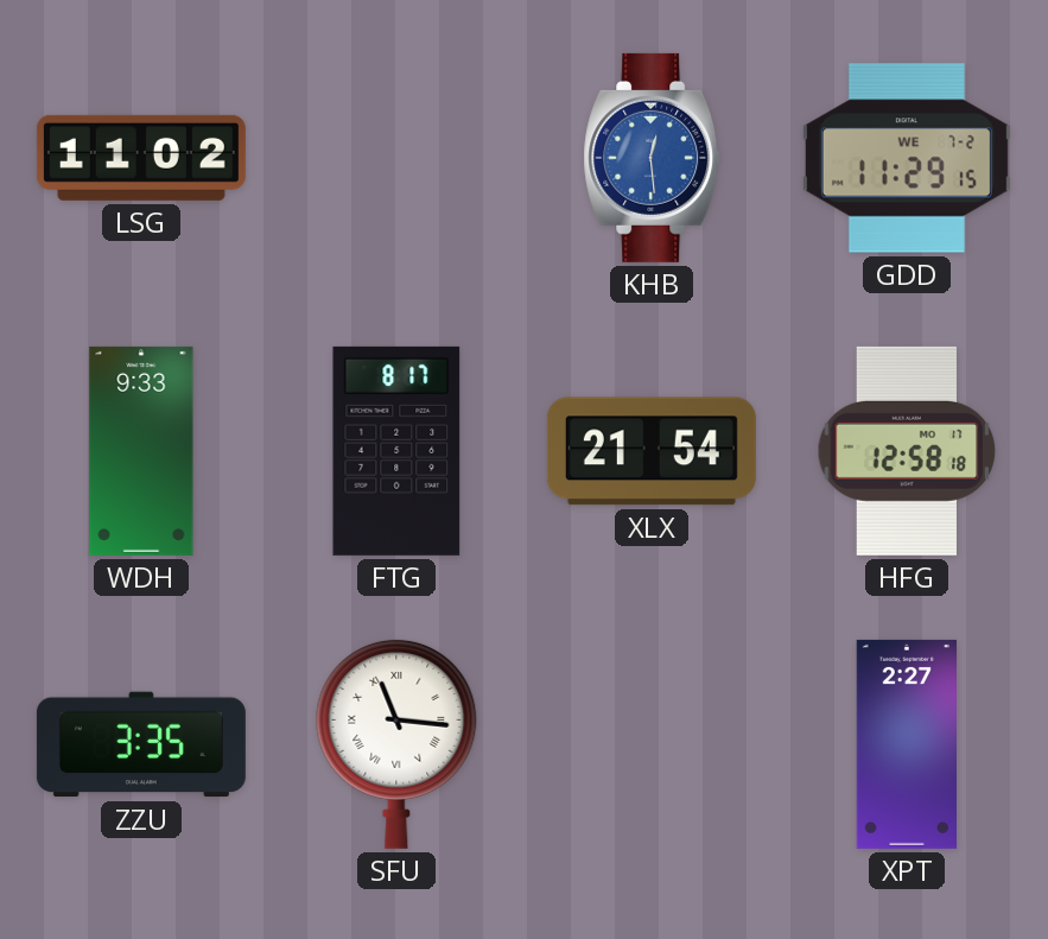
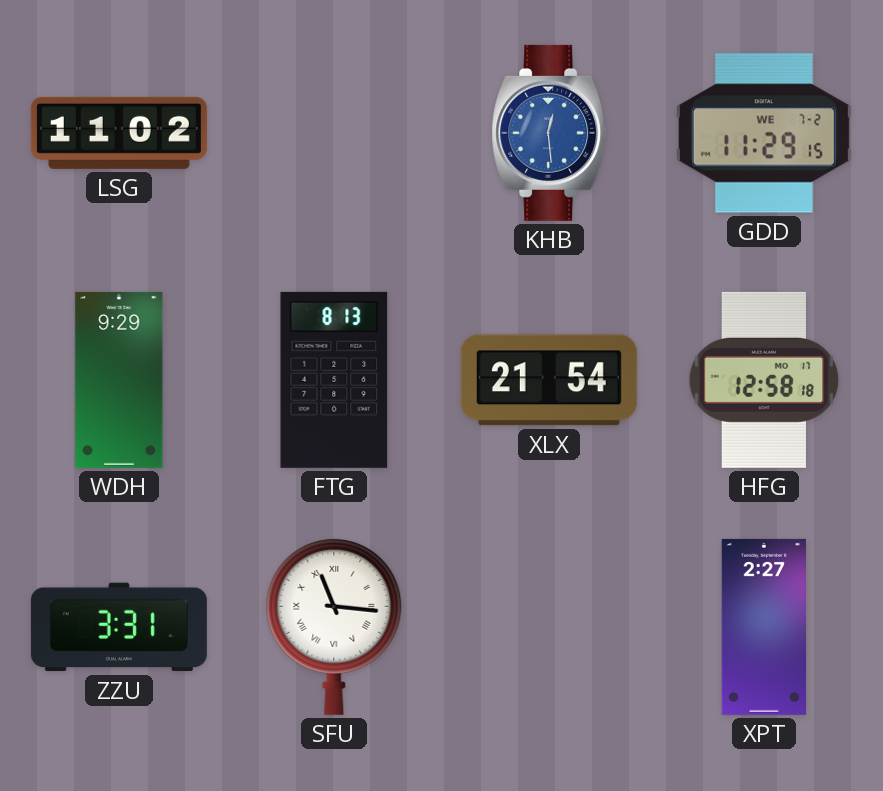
WDH: 9:33 -> 9:29 (119, 380)
FTG: 8:17 -> 8:13 (334, 380)
ZZU: 3:35 -> 3:31 (119, 627)
